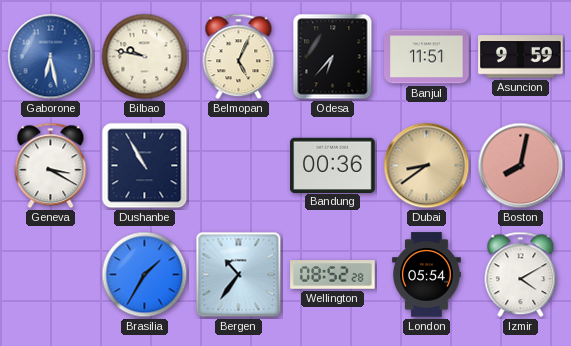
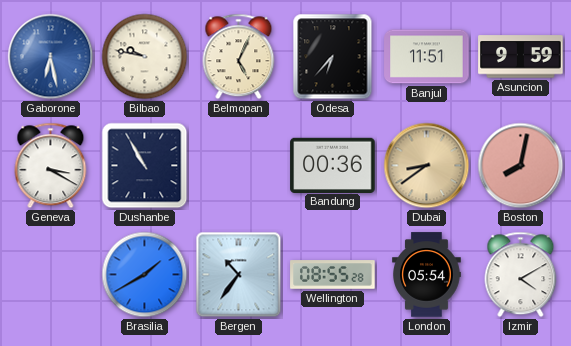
Brasilia: 1:35 -> 1:40 (145, 275)
Wellington: 08:52 -> 08:55 (333, 275)
